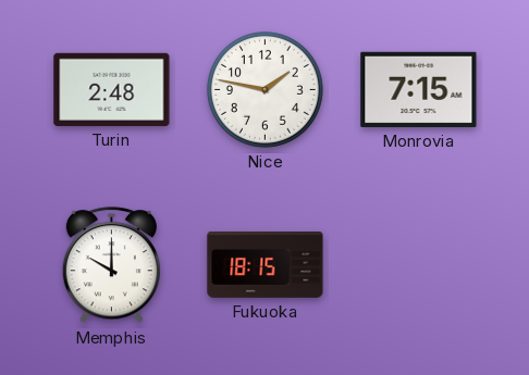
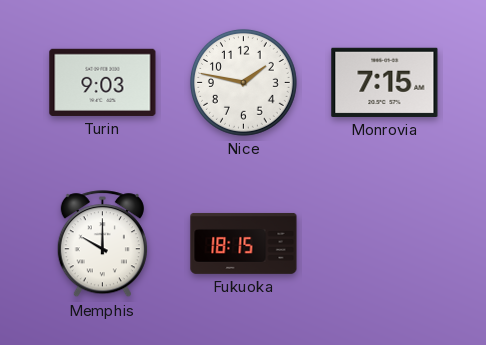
Turin: 2:48 -> 9:03 (103, 82)
